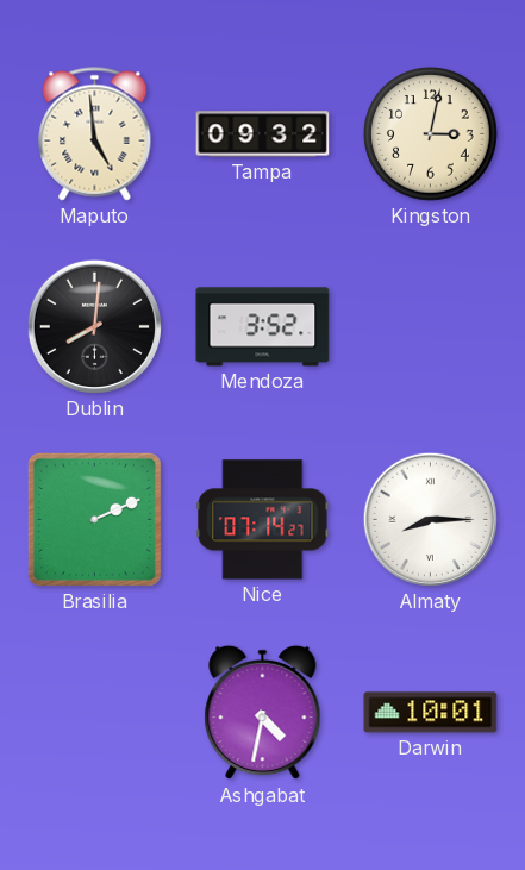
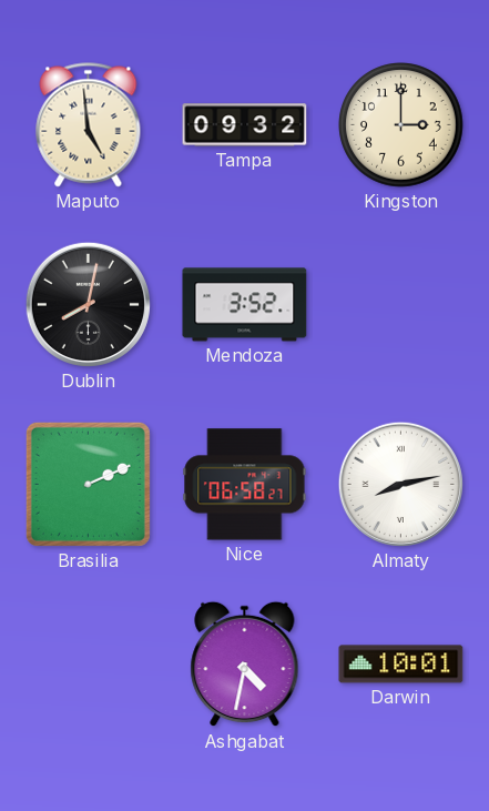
Kingston: 3:02 -> 3:00 (401, 125)
Dublin: 8:01 -> 8:02 (88, 304)
Nice: 07:14 -> 06:58 (245, 485)
Almaty: 8:15 -> 8:13 (400, 484)
